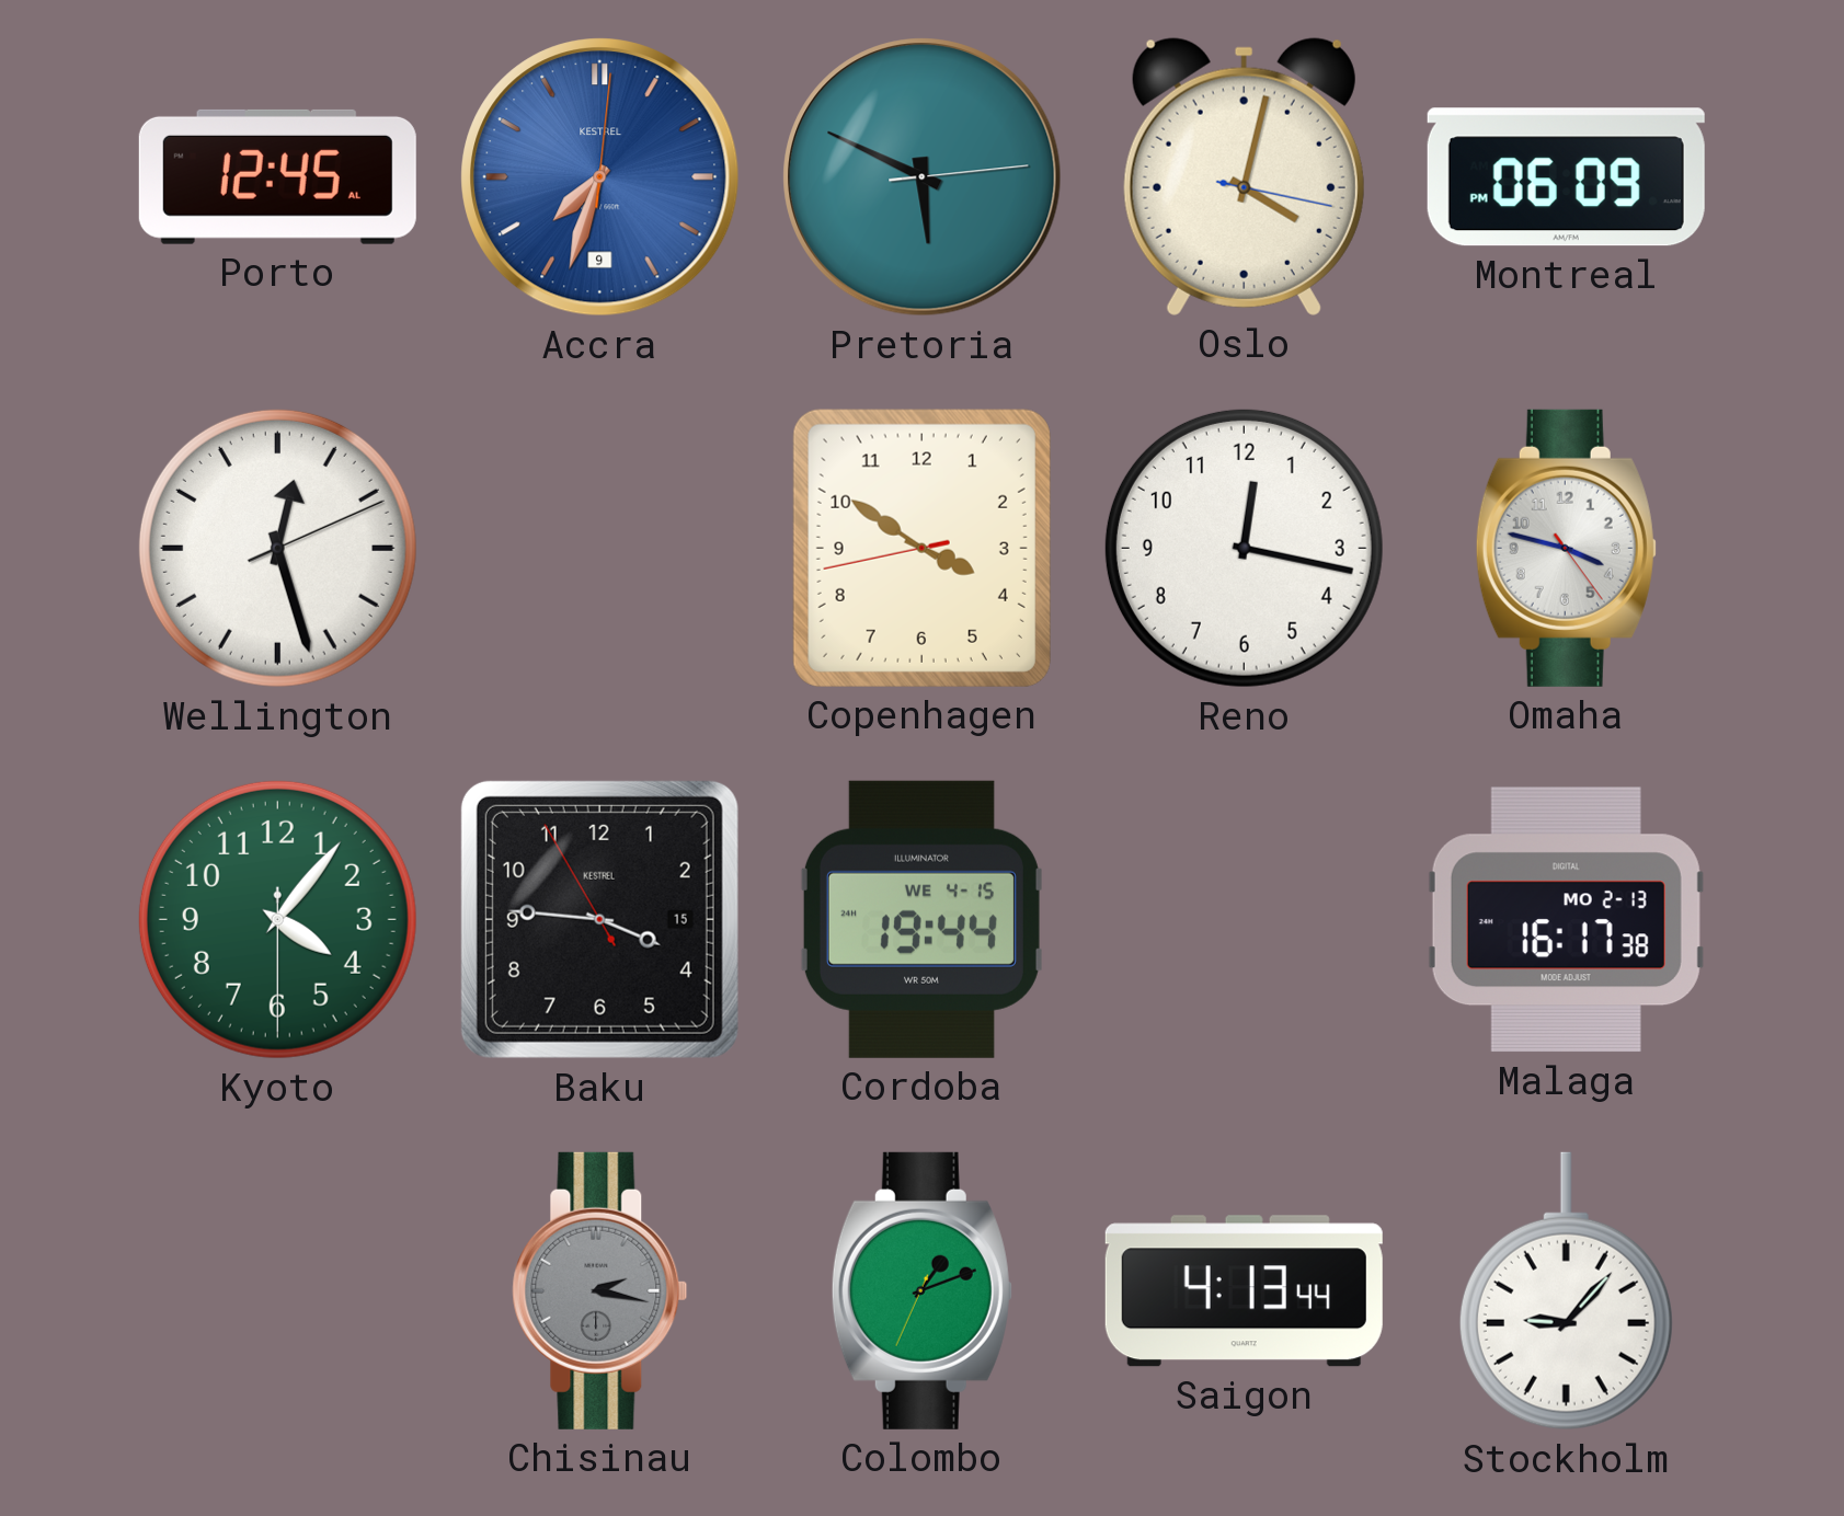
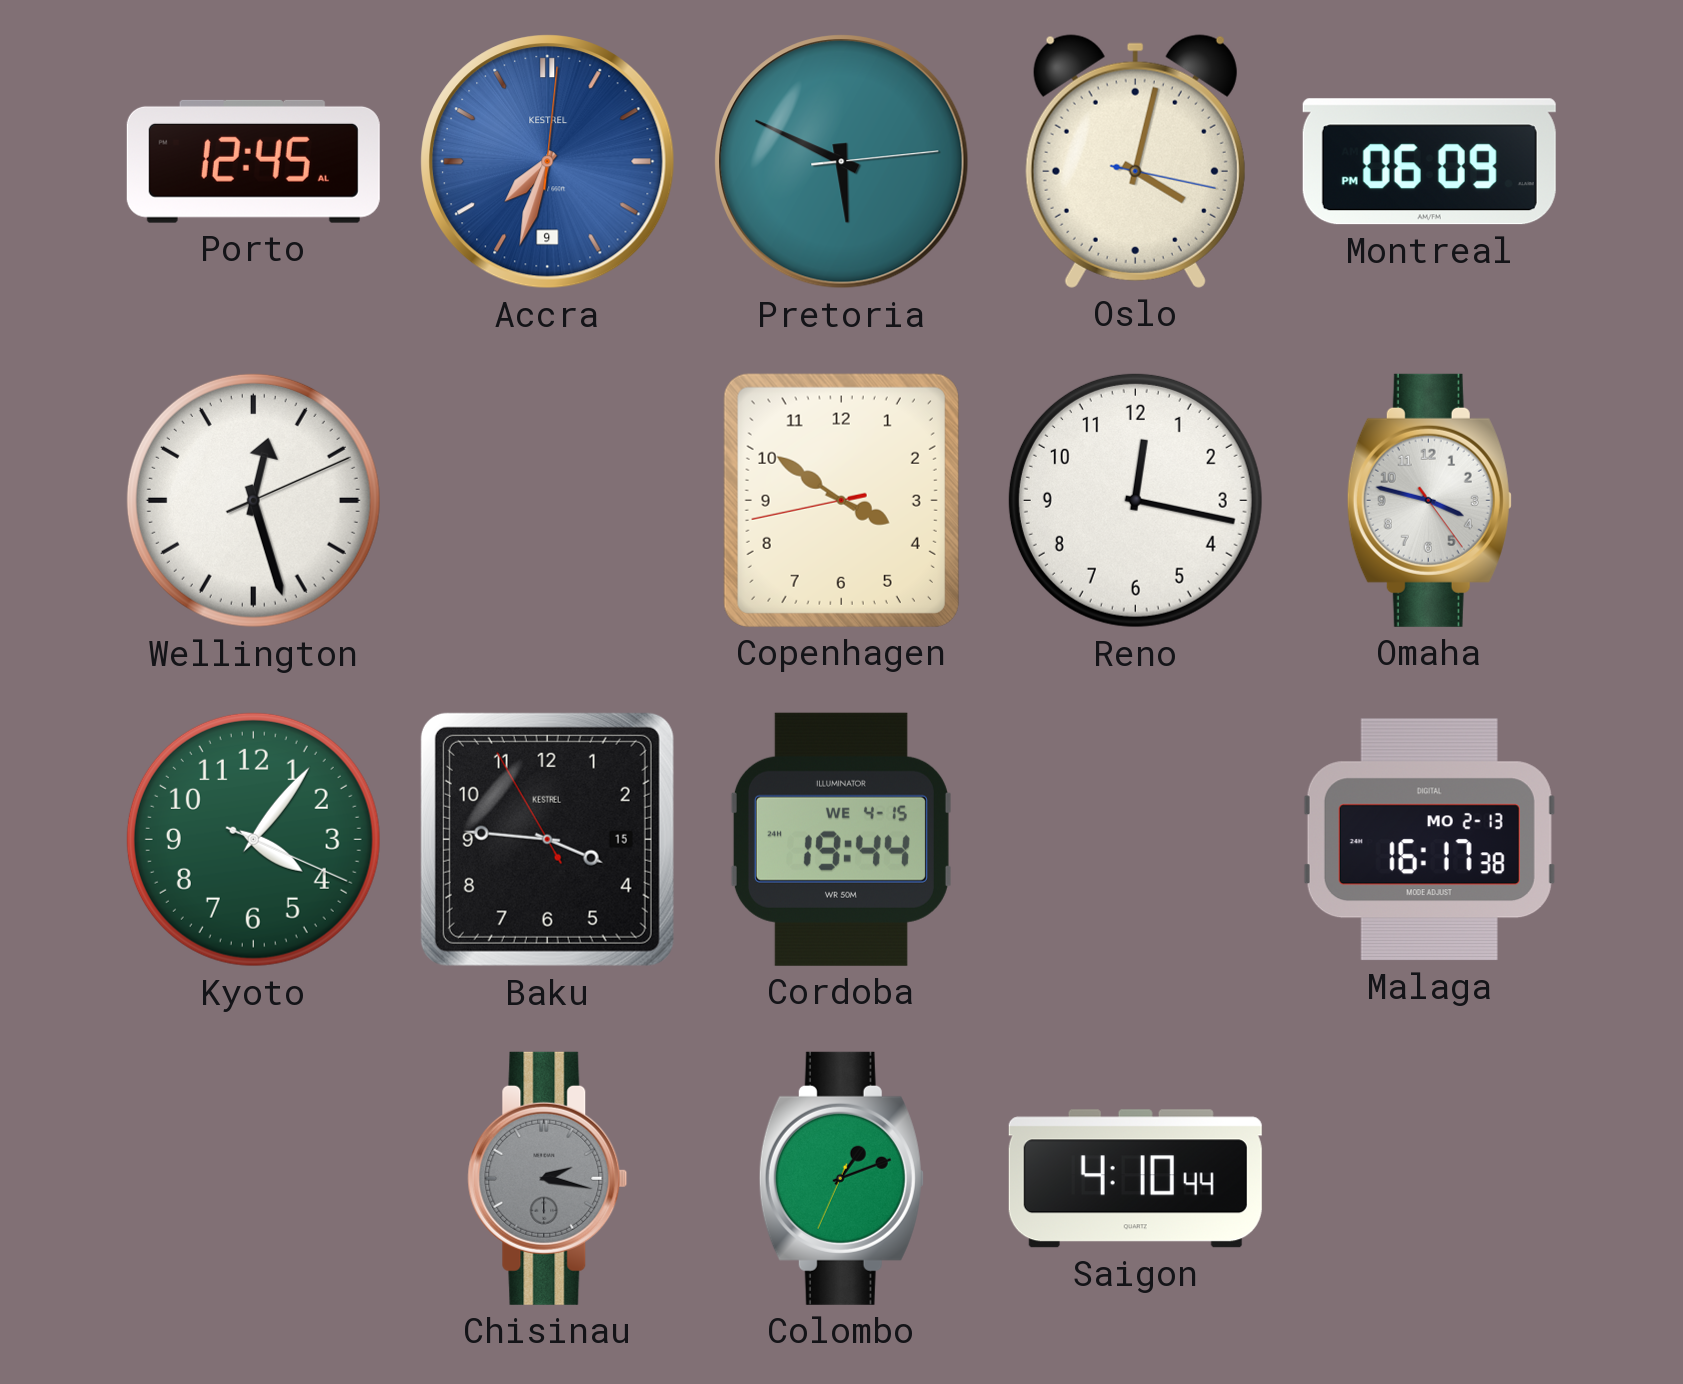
Kyoto: 4:06:30 -> 4:06:19 (253, 839)
Saigon: 4:13 -> 4:10 (1135, 1179)
Stockholm: 9:07 -> none (1566, 1291)
